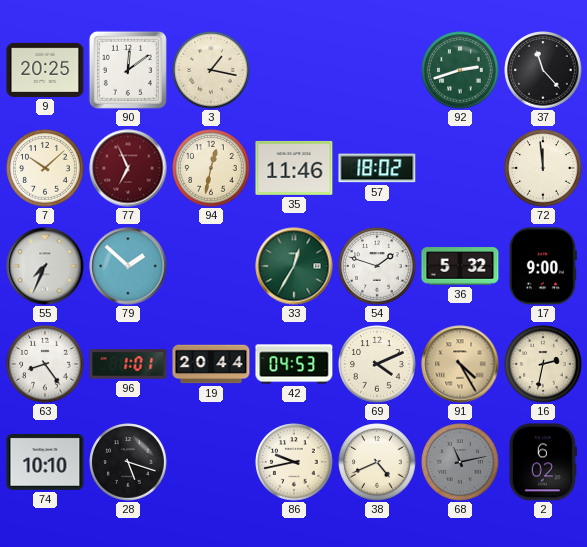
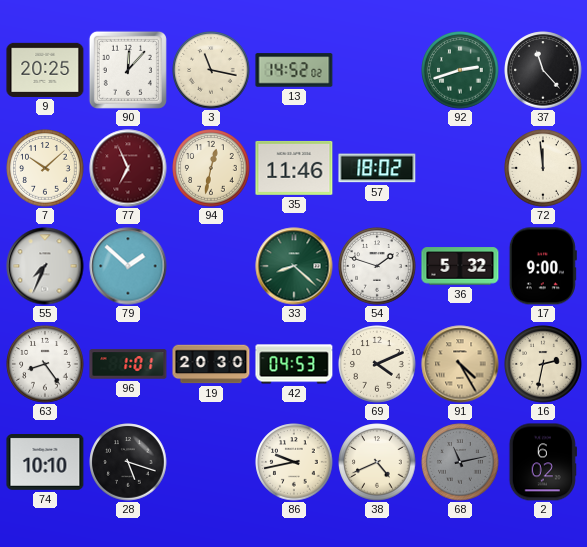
90: 12:09 -> 12:07 (128, 70)
3: 1:17 -> 11:17 (211, 70)
13: none -> 14:52 (294, 70)
33: 12:35 -> 8:22 (294, 266)
19: 20:44 -> 20:30 (211, 364)
